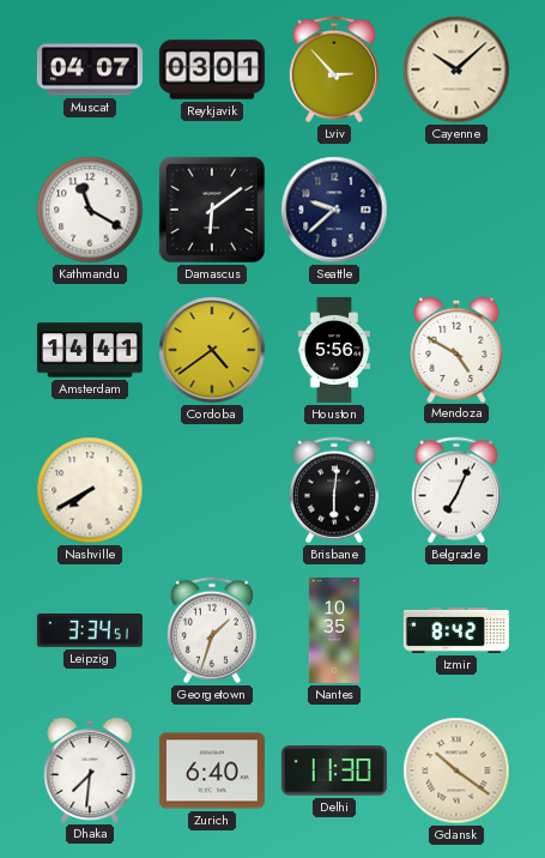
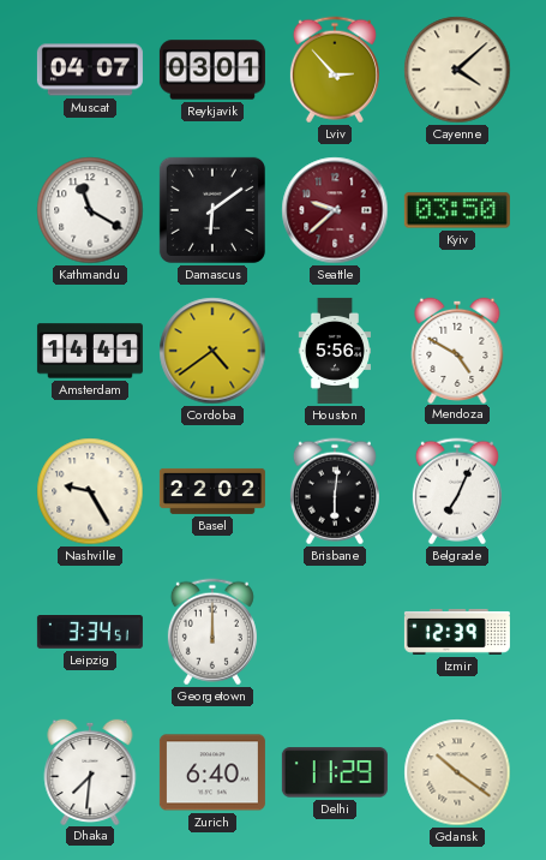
Cayenne: 10:08 -> 4:08 (457, 70)
Seattle dial: navy -> burgundy (335, 210)
Kyiv: none -> 03:50 (457, 210)
Nashville: 7:40 -> 9:25 (90, 491)
Basel: none -> 22:02 (212, 491)
Georgetown: 1:33 -> 12:00 (212, 632)
Nantes: 10:35 -> none (334, 630)
Izmir: 8:42 -> 12:39 (457, 632)
Delhi: 11:30 -> 11:29 (335, 772)
